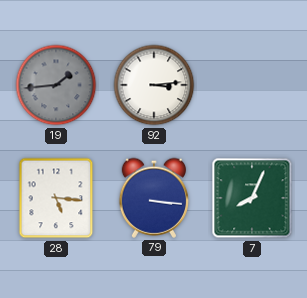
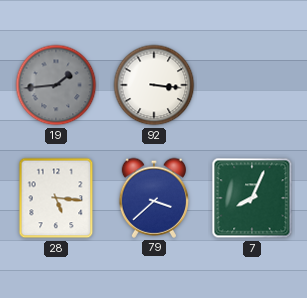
92: 3:14 -> 3:16 (154, 85)
79: 3:16 -> 3:38 (153, 198)
